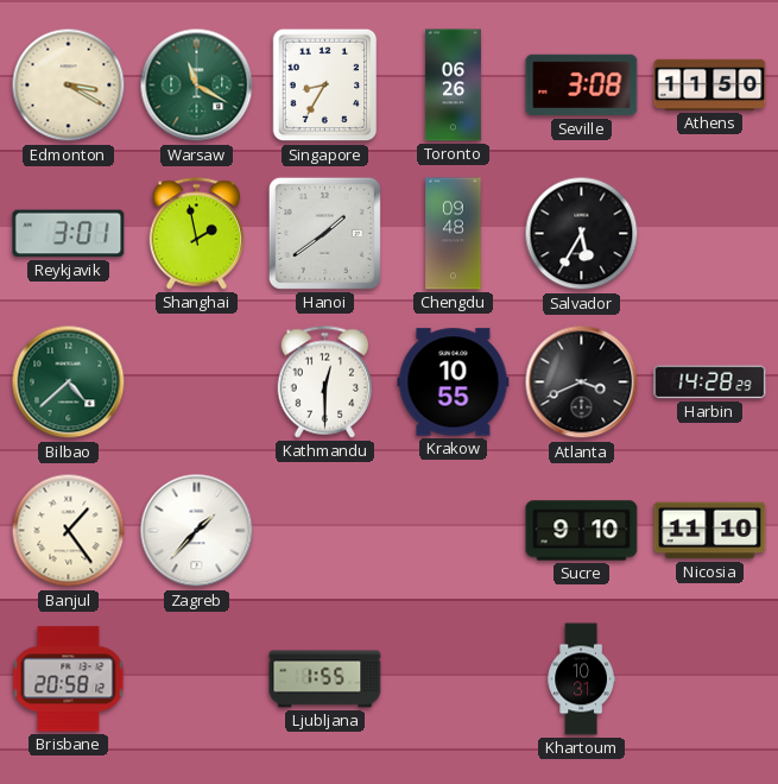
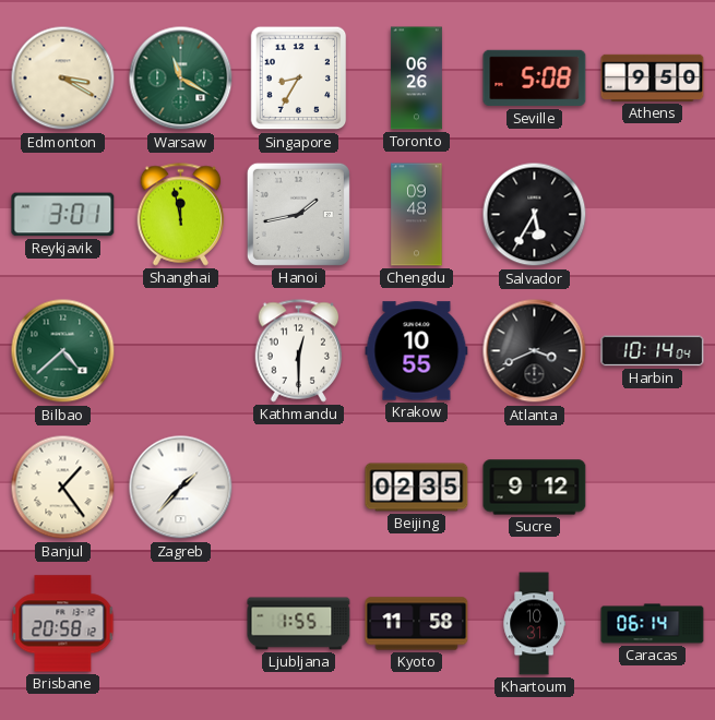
Seville: 3:08 -> 5:08 (535, 79)
Athens: 11:50 -> 9:50 (653, 77)
Shanghai: 1:58 -> 11:58 (181, 215)
Hanoi: 1:39 -> 1:43 (298, 214)
Harbin: 14:28 -> 10:14 (653, 351)
Beijing: none -> 02:35 (417, 488)
Sucre: 9:10 -> 9:12 (535, 488)
Nicosia: 11:10 -> none (710, 531)
Kyoto: none -> 11:58 (417, 624)
Caracas: none -> 06:14 (653, 624)
